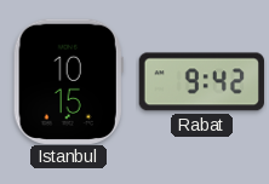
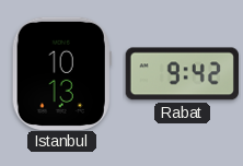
Istanbul: 10:15 -> 10:13 (61, 73)
